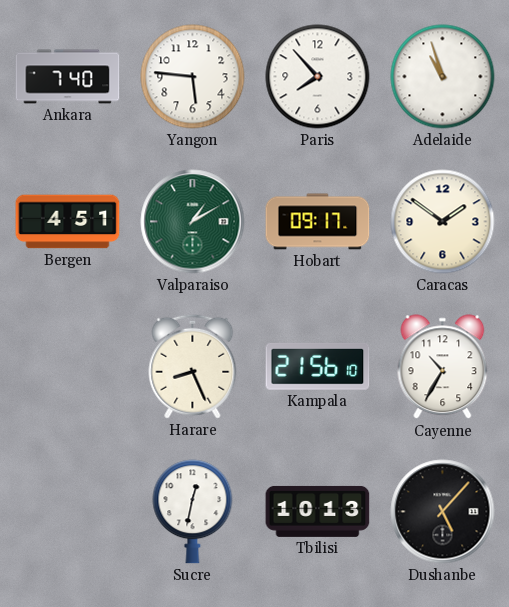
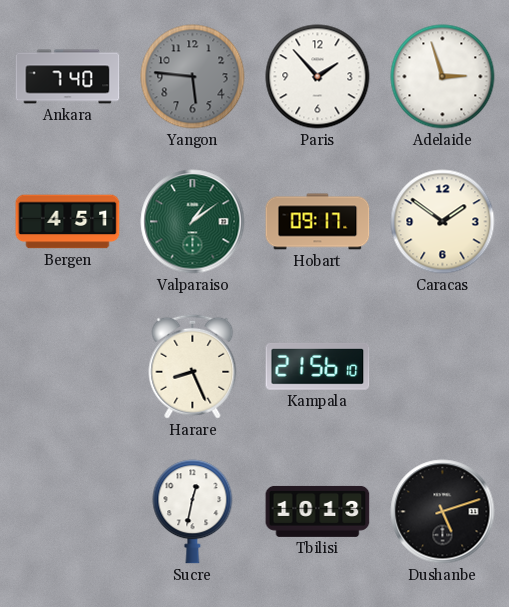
Yangon dial: white -> grey (193, 77)
Paris: 7:53 -> 1:53 (318, 77)
Adelaide: 10:57 -> 2:57 (443, 77)
Valparaiso: 1:10 -> 1:09 (193, 222)
Cayenne: 10:35 -> none (443, 367)
Dushanbe: 5:07 -> 5:12 (443, 512)
